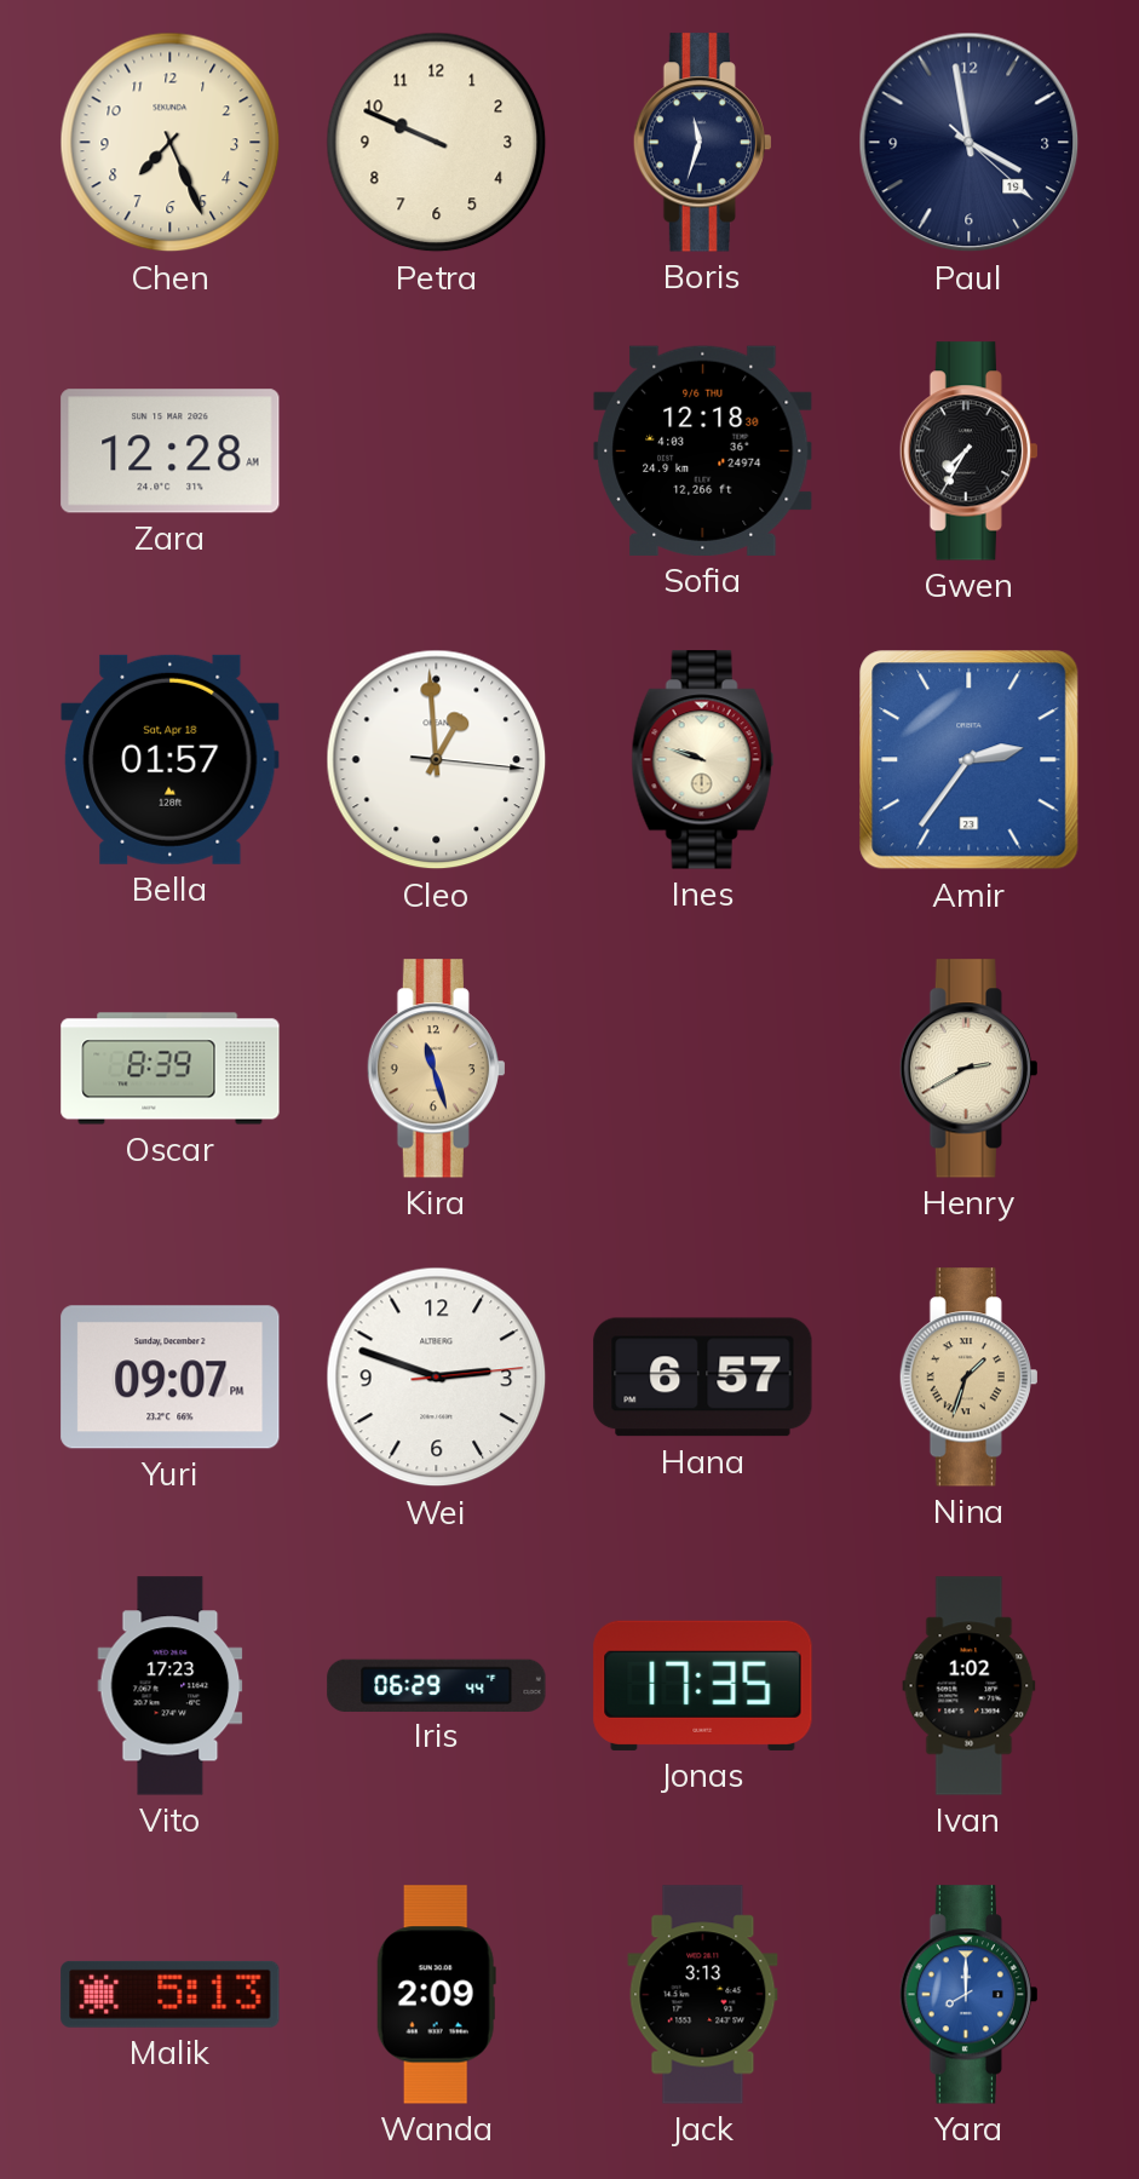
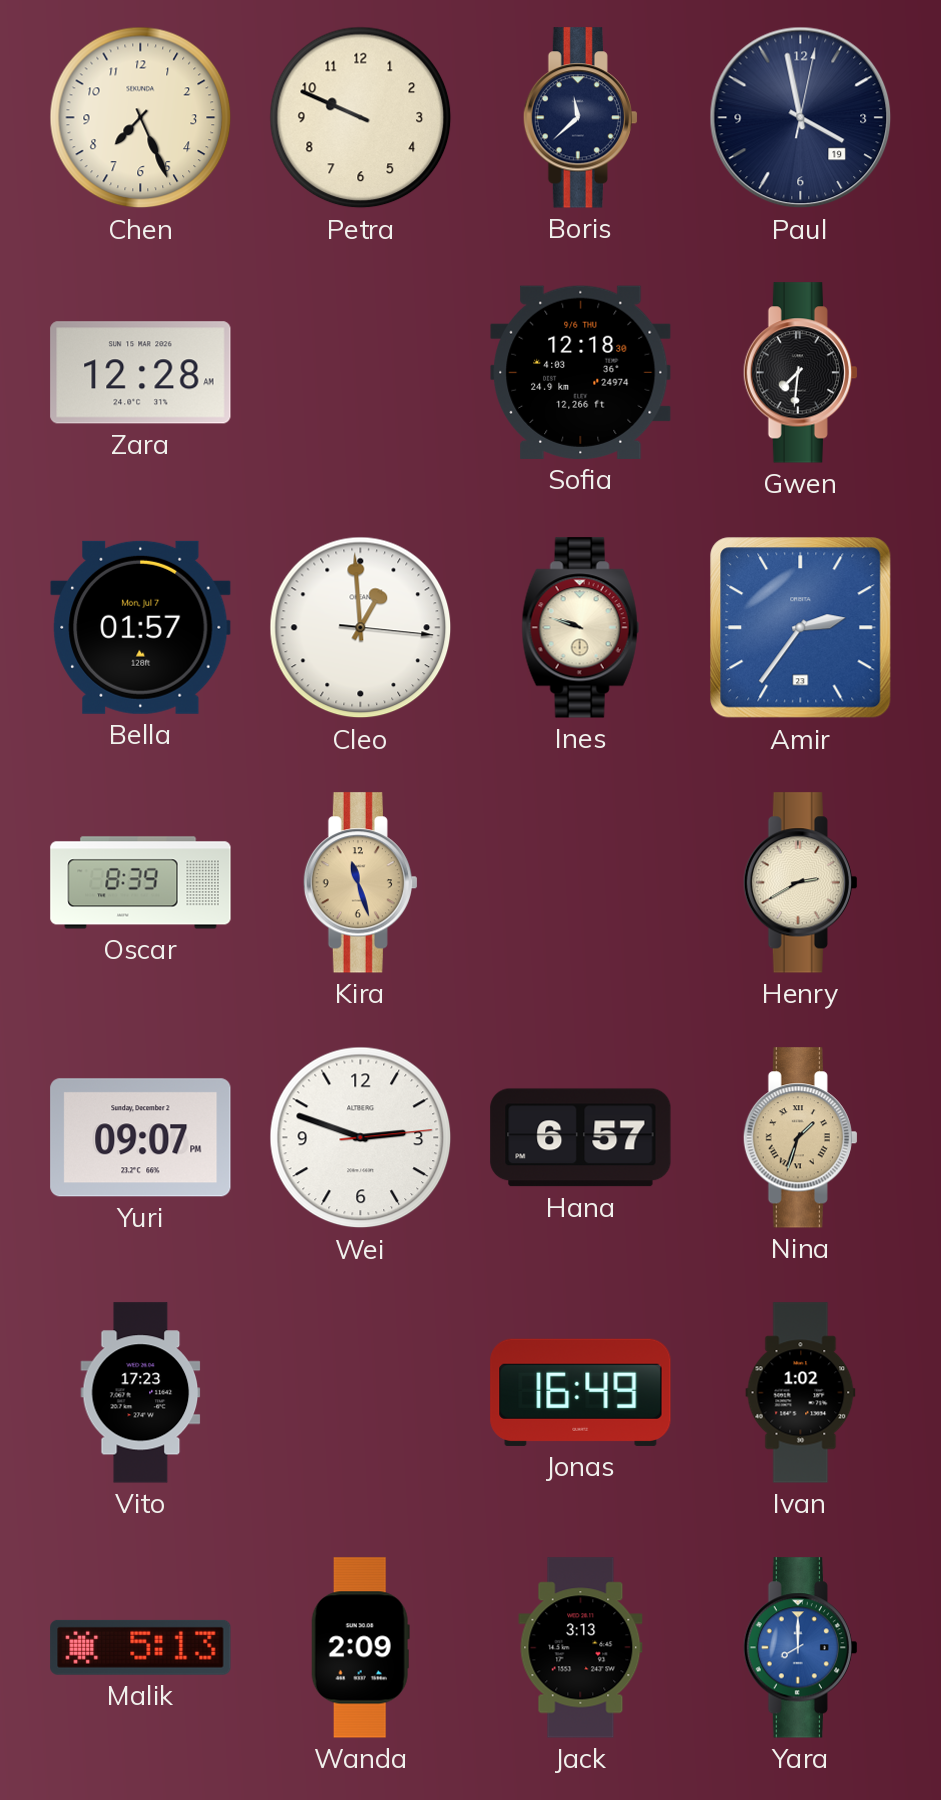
Boris: 11:33 -> 11:38 (580, 118)
Paul: 3:58:22 -> 3:58:02 (801, 118)
Gwen: 7:35 -> 7:31 (800, 373)
Bella date: Sat, Apr 18 -> Mon, Jul 7 (141, 627)
Iris: 06:29 -> none (437, 1685)
Jonas: 17:35 -> 16:49 (581, 1392)
